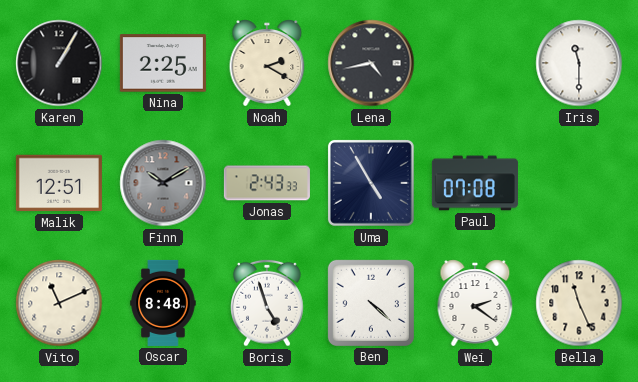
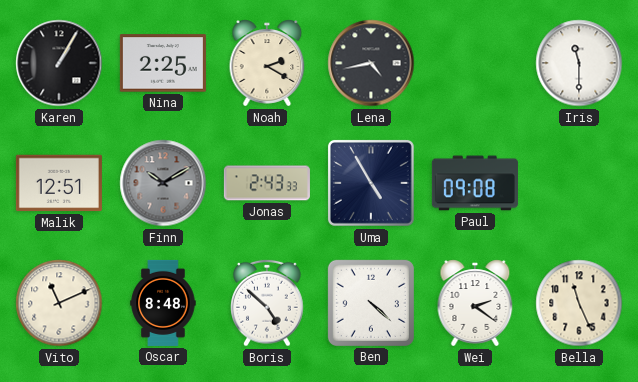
Paul: 07:08 -> 09:08 (475, 183)
Boris: 4:57 -> 4:52 (267, 303)
